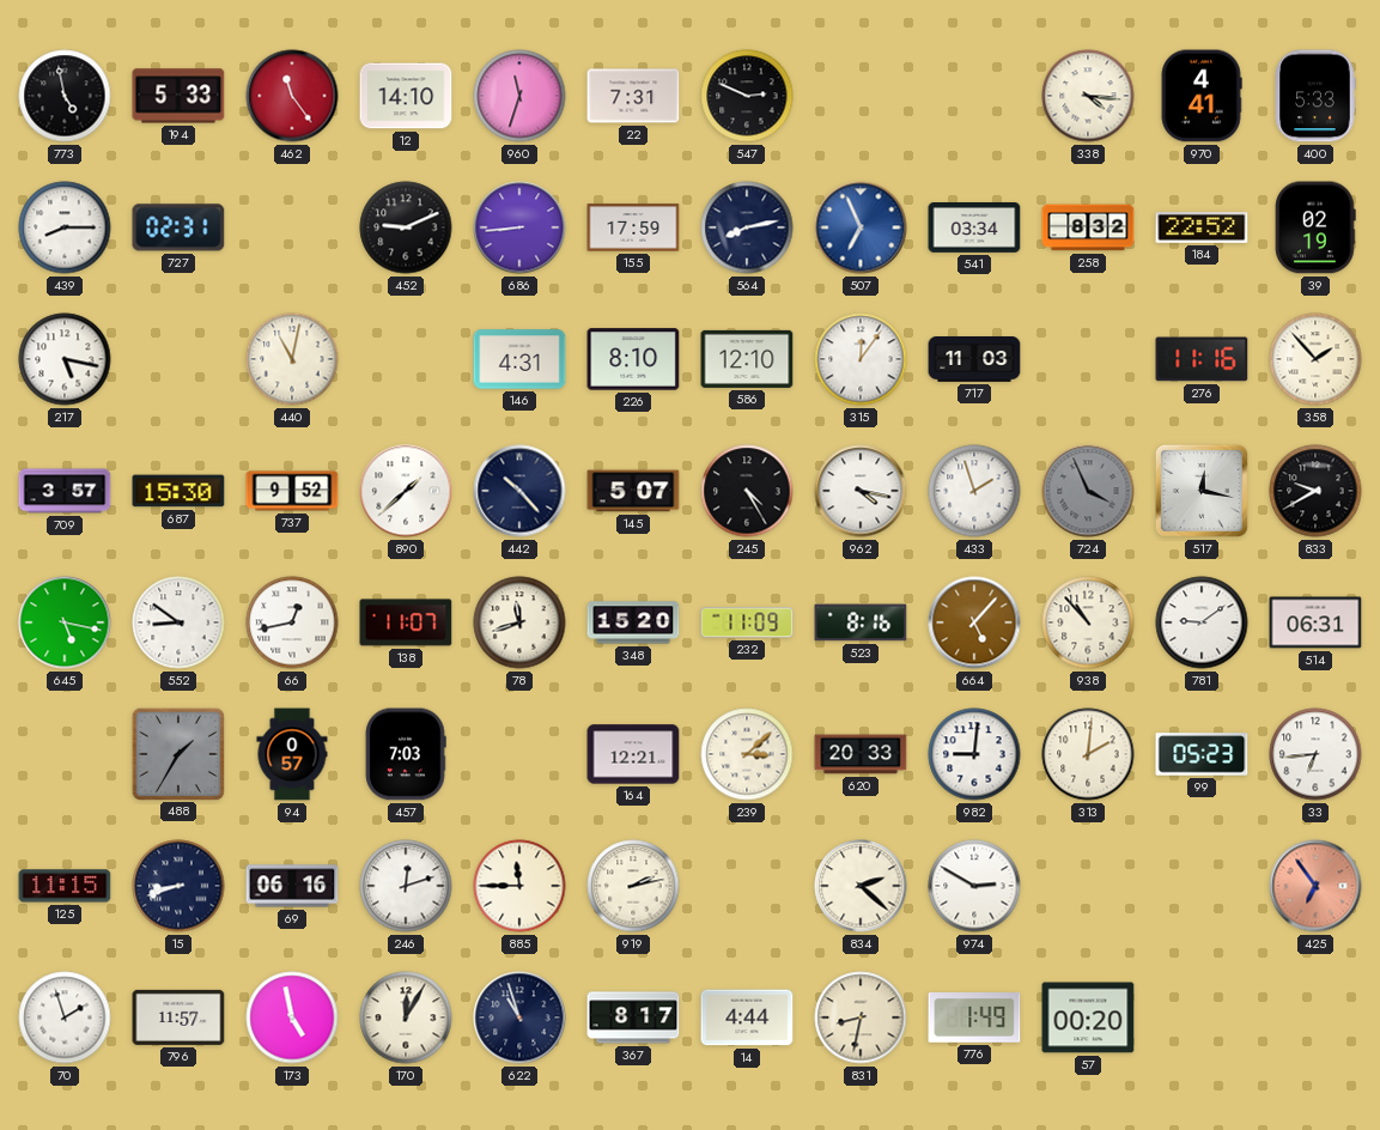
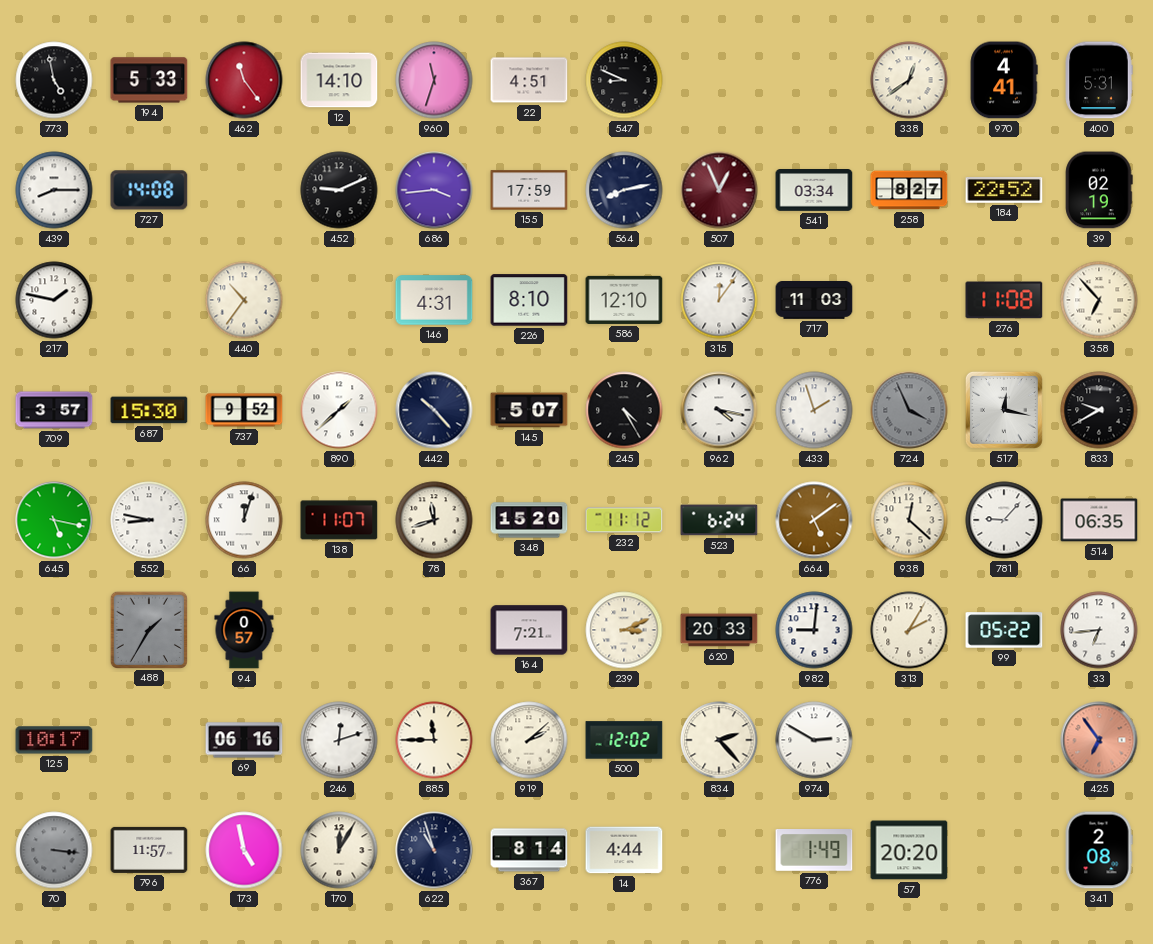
22: 7:31 -> 4:51 (529, 80)
547: 2:49 -> 8:49 (624, 80)
338: 4:16 -> 12:39 (909, 80)
400: 5:33 -> 5:31 (1099, 80)
727: 02:31 -> 14:08 (149, 190)
686: 8:44 -> 3:44 (434, 190)
507: 6:56 -> 12:56 (719, 190)
507 dial: blue -> burgundy (719, 190)
258: 8:32 -> 8:27 (909, 190)
217: 5:17 -> 1:47 (54, 300)
440: 11:02 -> 10:36 (244, 300)
276: 11:16 -> 11:08 (1004, 300)
358: 1:53 -> 6:53 (1099, 300)
552: 8:51 -> 8:47 (149, 520)
66: 12:43 -> 12:03 (244, 520)
232: 11:09 -> 11:12 (624, 520)
523: 8:16 -> 6:24 (719, 520)
664: 5:07 -> 5:09 (814, 520)
938: 10:53 -> 12:22 (909, 520)
781: 9:09 -> 9:07 (1004, 520)
514: 06:31 -> 06:35 (1099, 520)
457: 7:03 -> none (406, 754)
164: 12:21 -> 7:21 (529, 630)
239: 3:08 -> 3:11 (624, 630)
313: 2:01 -> 2:05 (909, 630)
99: 05:23 -> 05:22 (1004, 630)
125: 11:15 -> 10:17 (54, 740)
15: 8:42 -> none (178, 886)
919: 2:13 -> 2:08 (529, 740)
500: none -> 12:02 (624, 740)
834: 2:22 -> 2:23 (719, 740)
70: 1:57 -> 3:16 (54, 850)
70 dial: white -> grey (54, 850)
367: 8:17 -> 8:14 (529, 850)
831: 8:32 -> none (861, 1017)
57: 00:20 -> 20:20 (909, 850)
341: none -> 2:08 (1099, 850)
